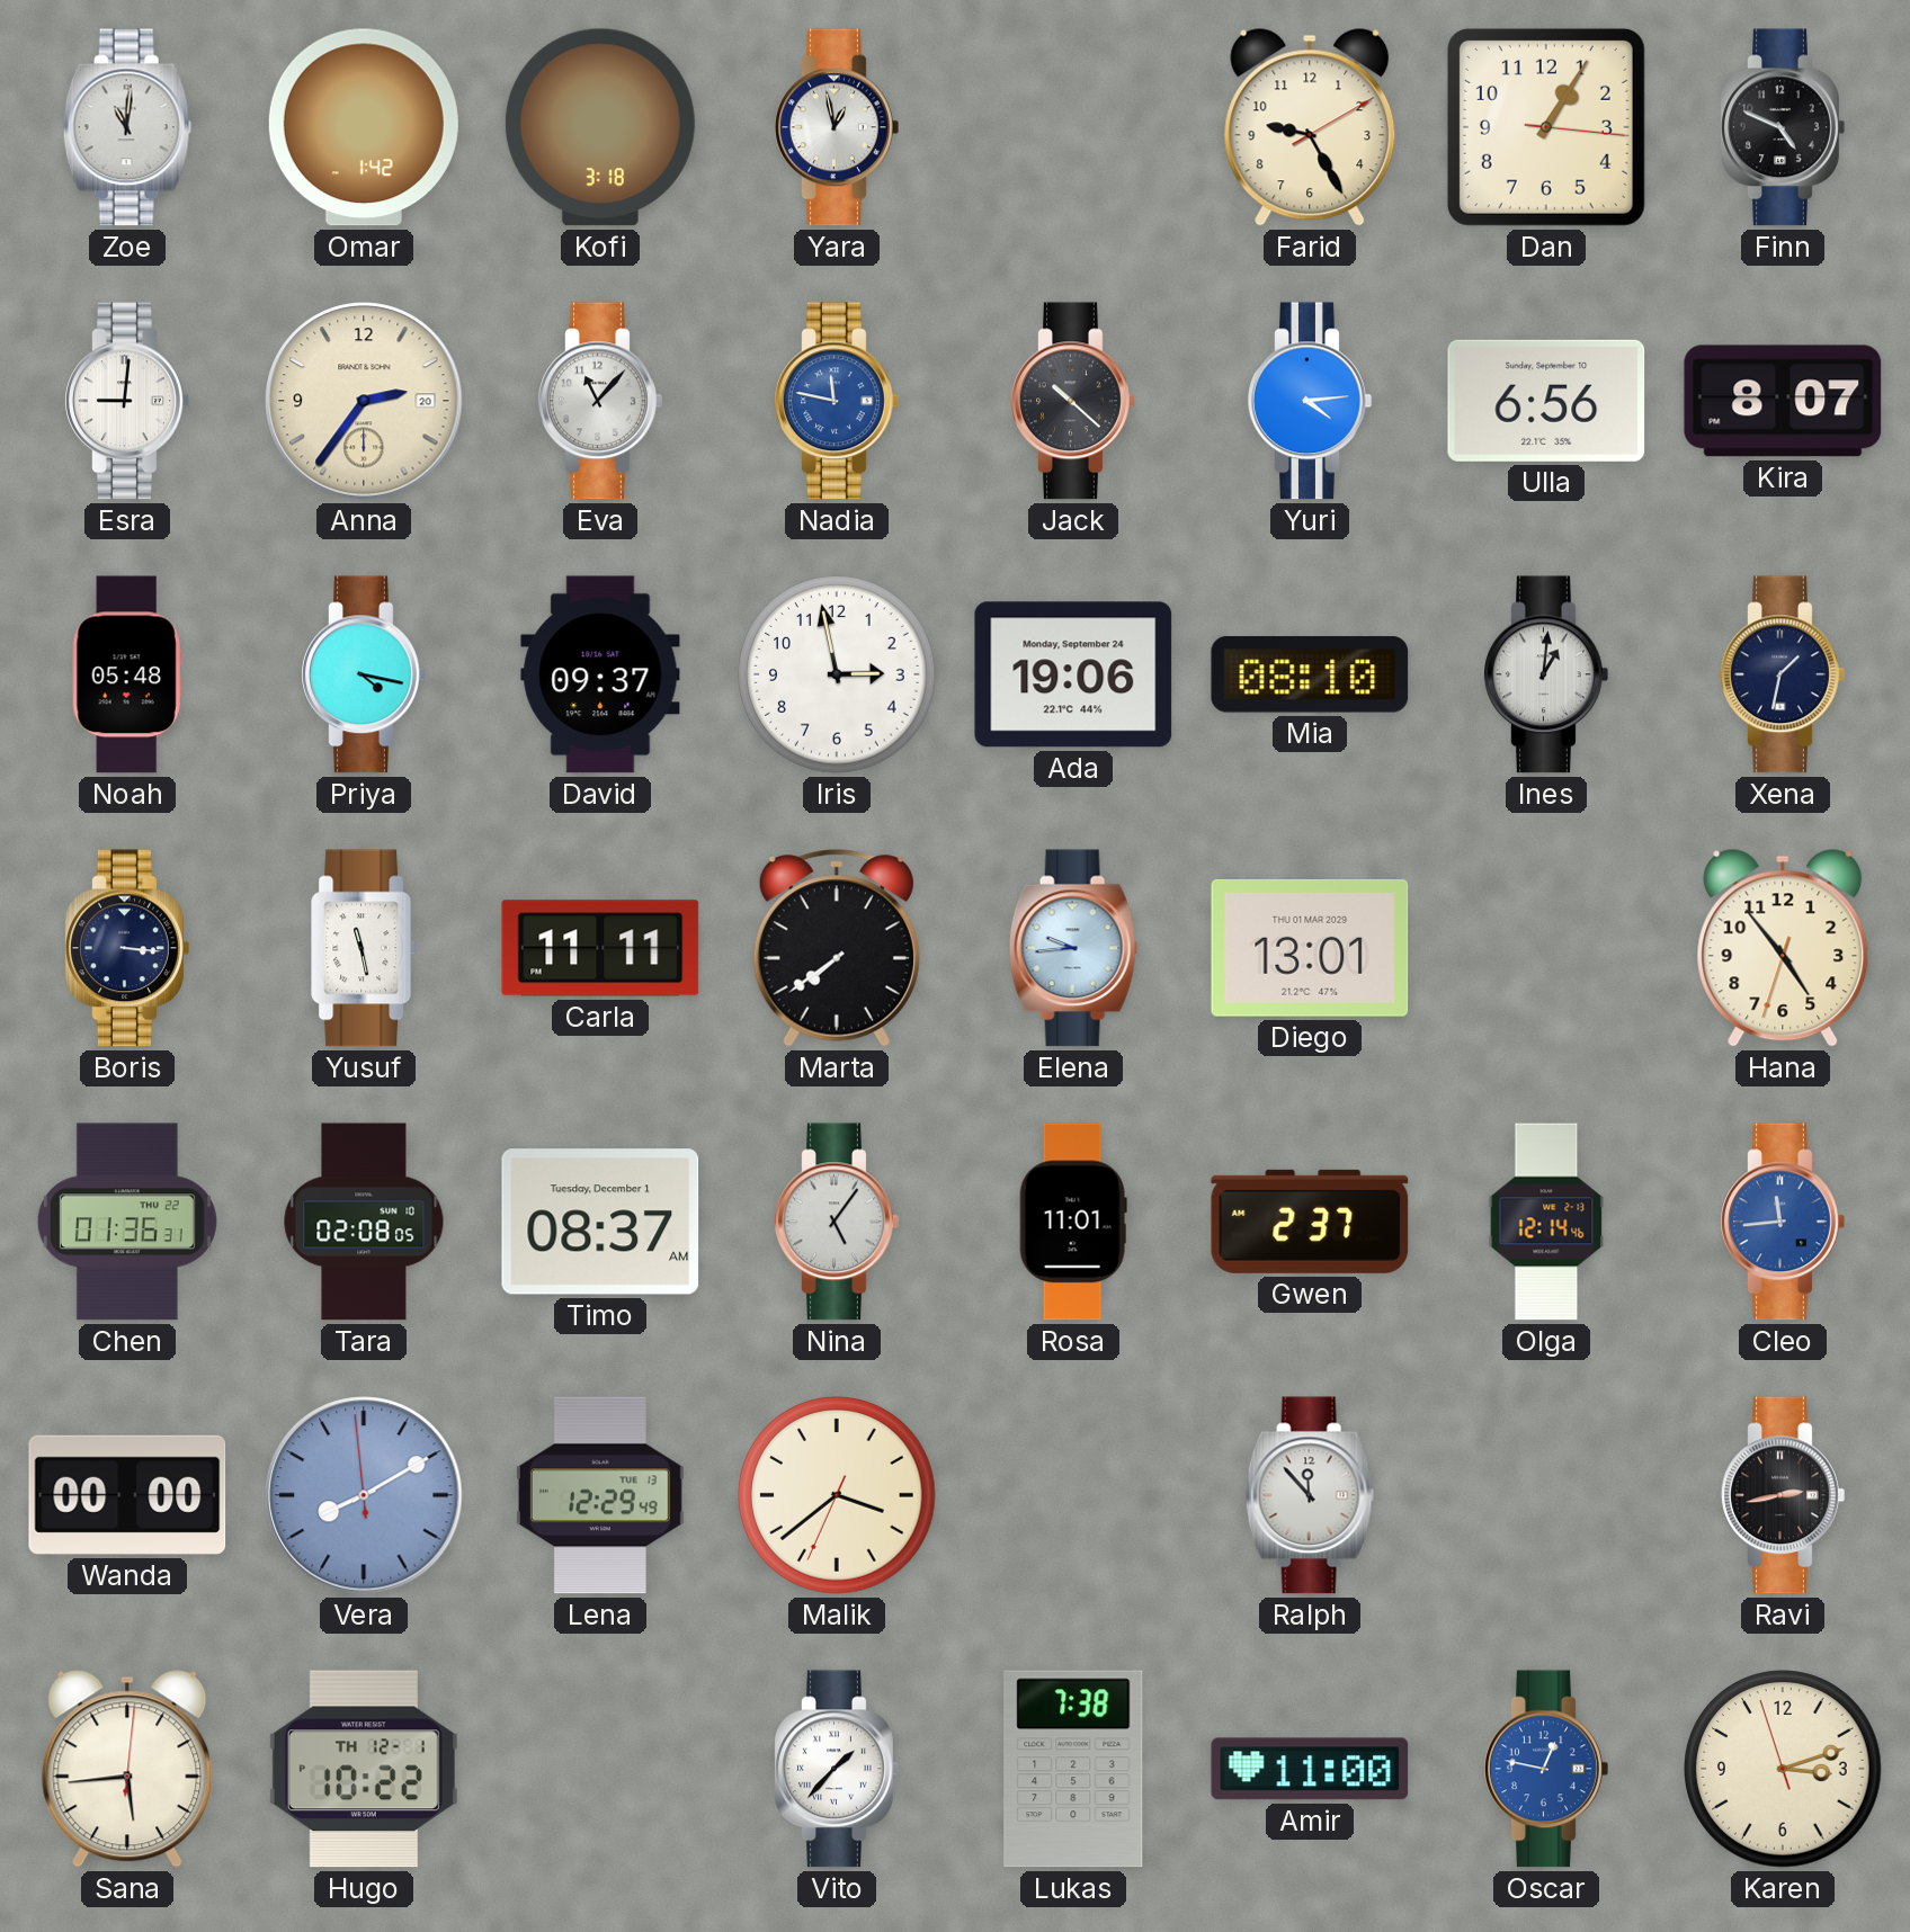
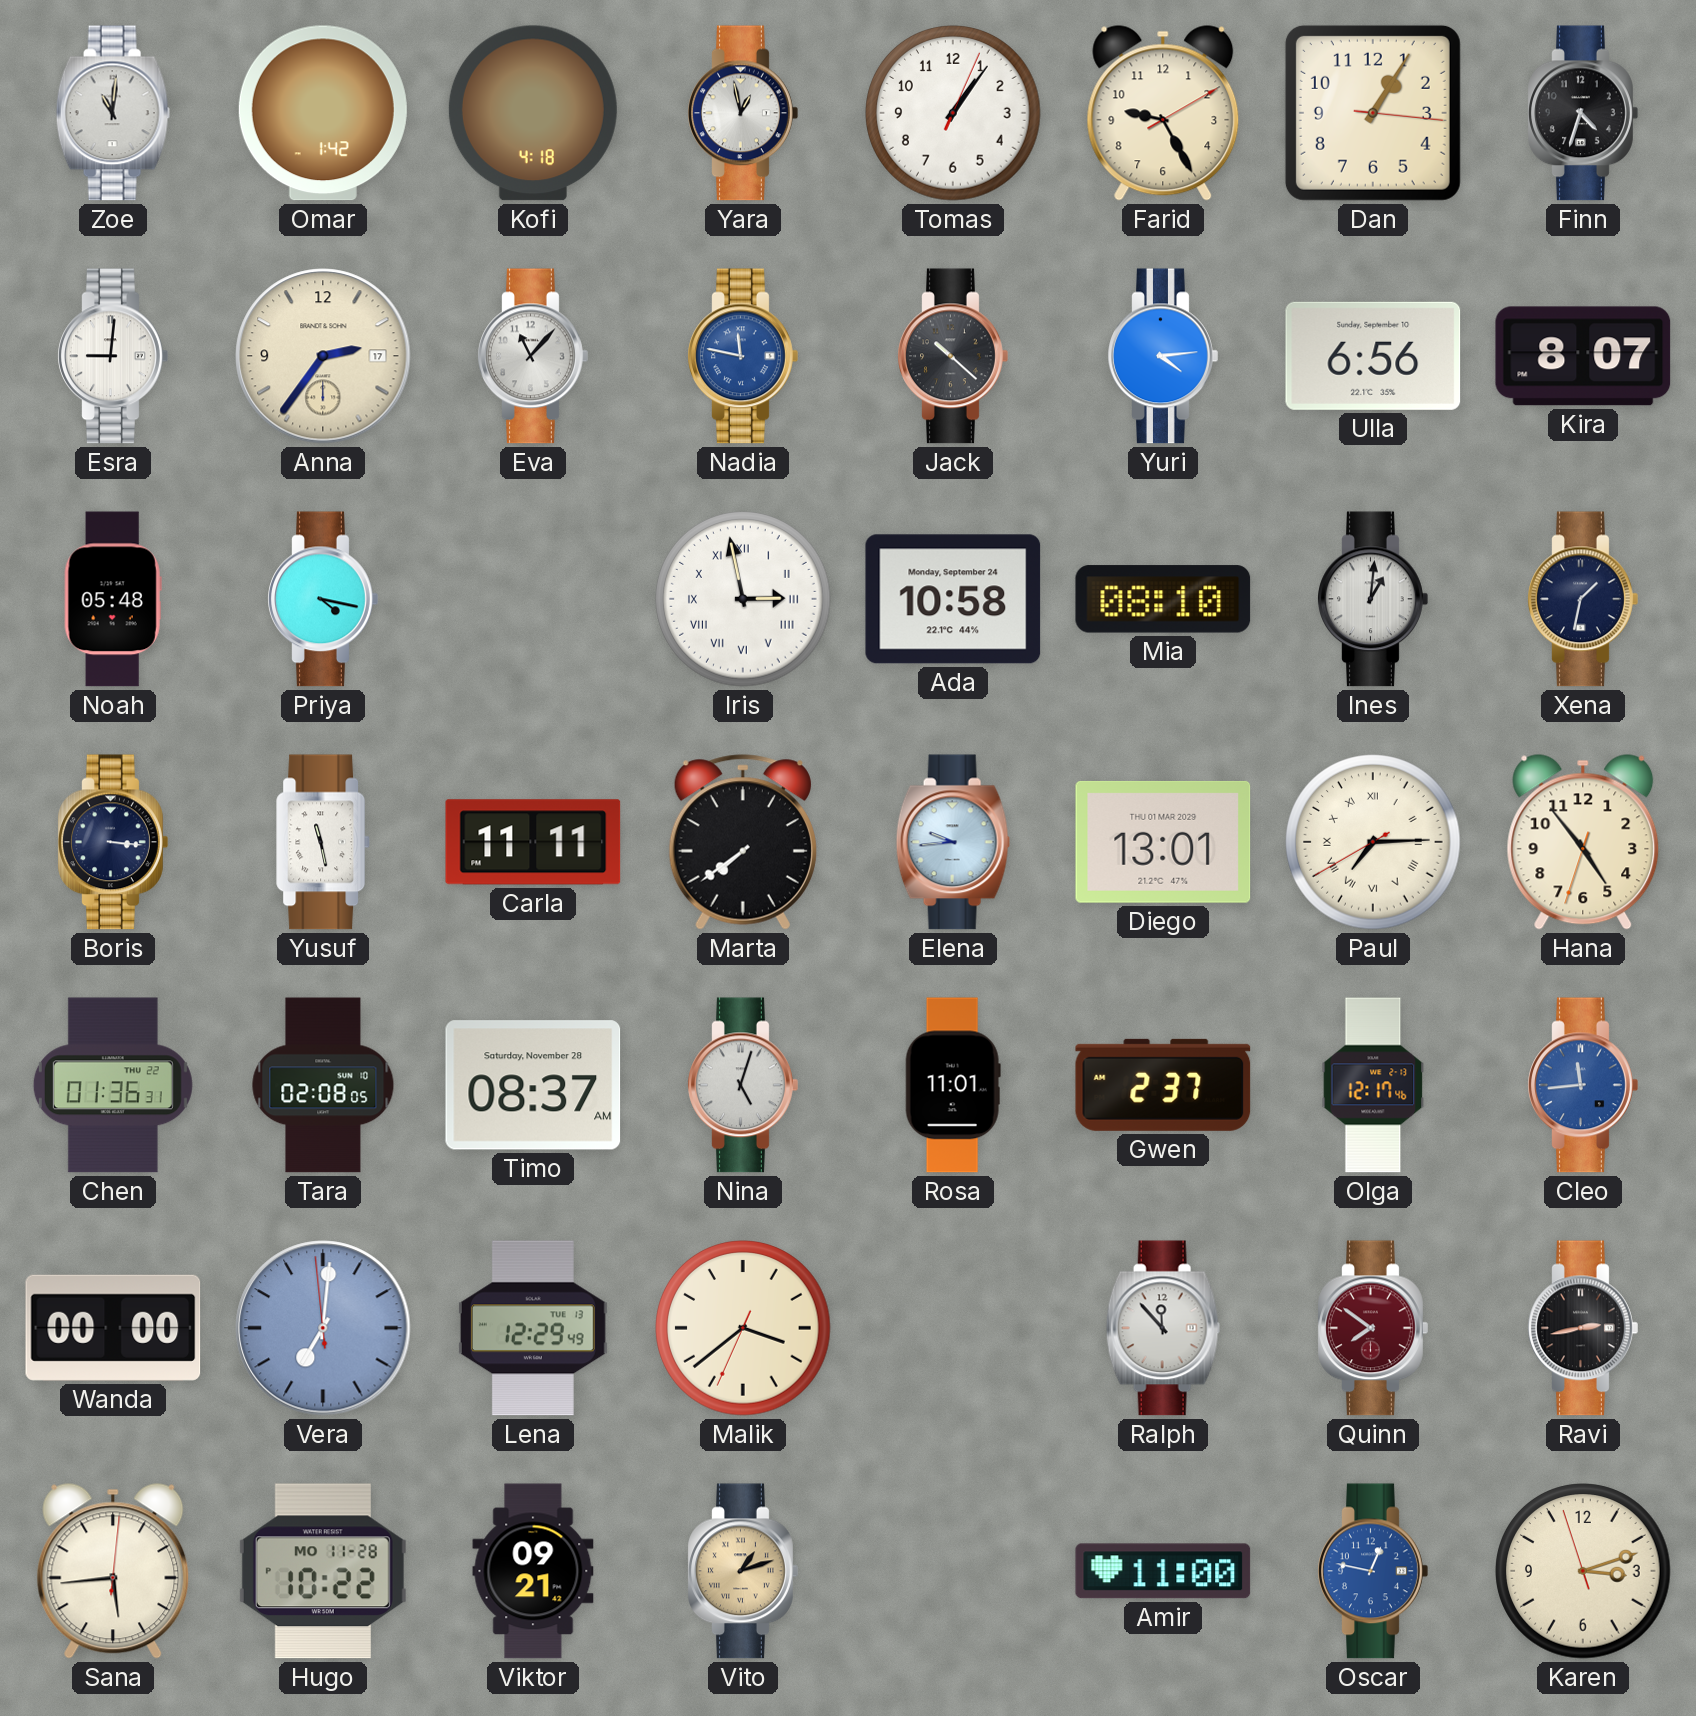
Kofi: 3:18 -> 4:18 (533, 113)
Tomas: none -> 1:06 (953, 113)
Finn: 4:49 -> 4:33 (1583, 113)
Anna date: 20 -> 17 (323, 356)
David: 09:37 -> none (600, 674)
Iris numerals: Arabic -> Roman (743, 599)
Ada: 19:06 -> 10:58 (953, 599)
Paul: none -> 7:14 (1373, 842)
Timo date: Tuesday, December 1 -> Saturday, November 28 (533, 1085)
Nina: 5:06 -> 5:03 (743, 1085)
Olga: 12:14 -> 12:17 (1373, 1085)
Vera: 8:09 -> 7:00 (323, 1328)
Quinn: none -> 7:51 (1373, 1328)
Hugo date: TH 12-1 -> MO 11-28 (323, 1571)
Viktor: none -> 09:21 (533, 1571)
Vito: 1:37 -> 1:12 (743, 1571)
Vito dial: white -> champagne (743, 1571)
Lukas: 7:38 -> none (1073, 1769)
